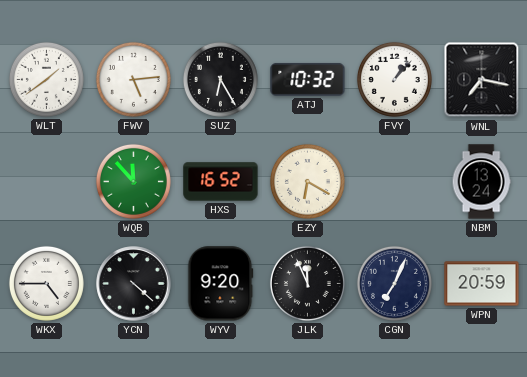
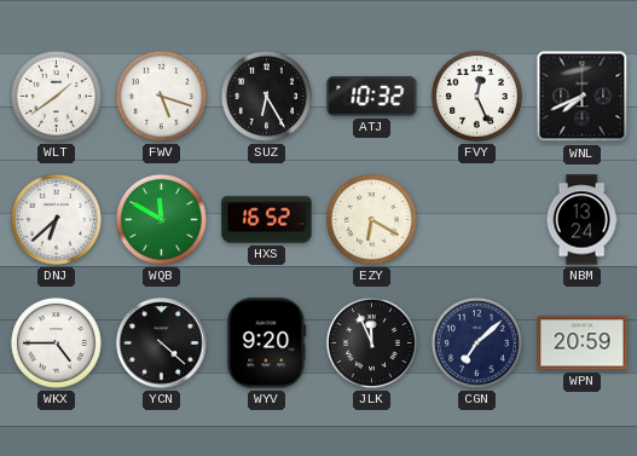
FWV: 5:14 -> 5:18 (161, 96)
FVY: 1:07 -> 12:26 (476, 96)
WNL: 7:17 -> 7:41 (583, 97)
DNJ: none -> 6:38 (56, 219)
WQB: 11:53 -> 11:50 (161, 219)
CGN: 7:04 -> 7:08 (476, 342)
